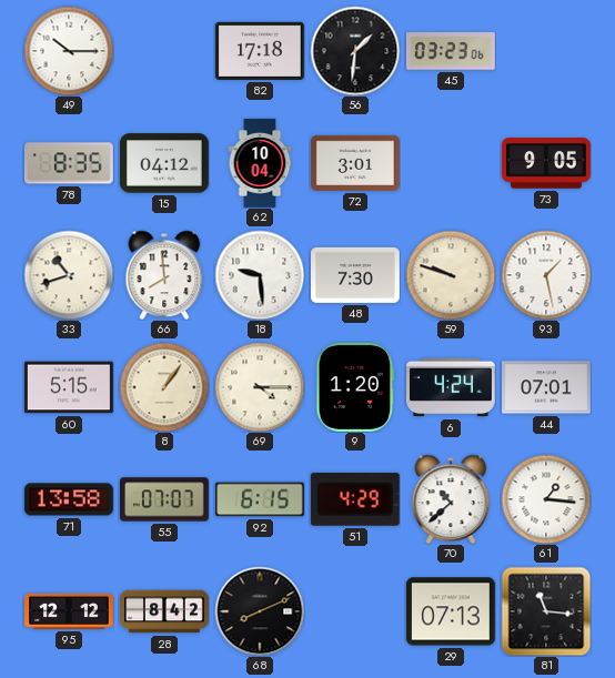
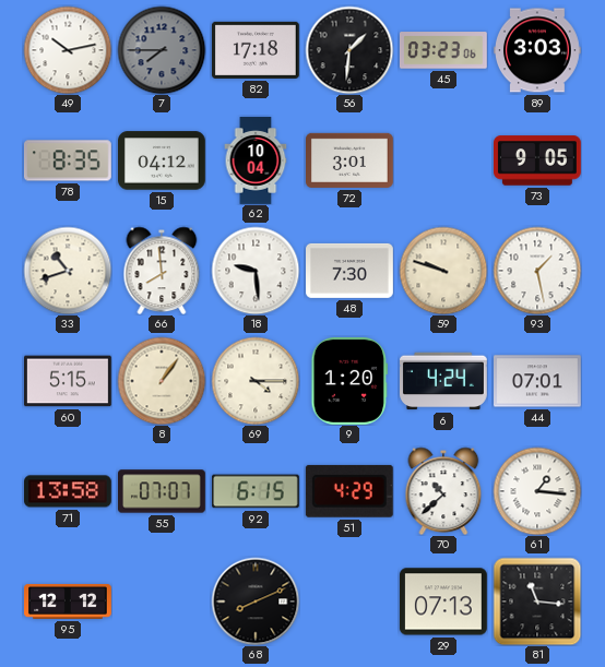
49: 10:15 -> 10:13 (68, 50)
7: none -> 7:45 (162, 50)
89: none -> 3:03 (538, 50)
28: 8:42 -> none (165, 611)
